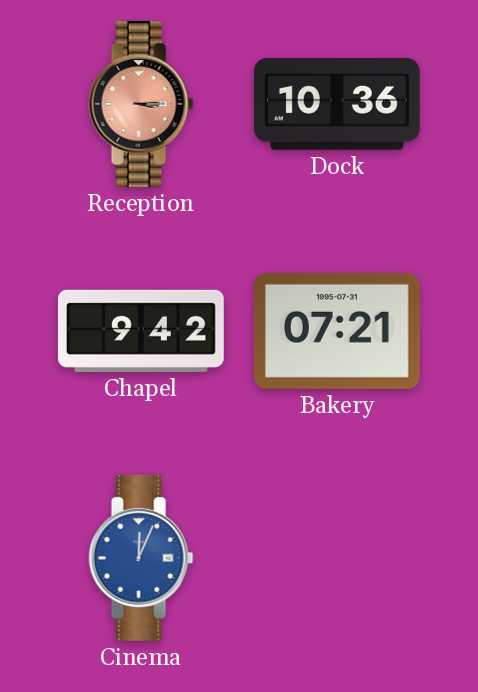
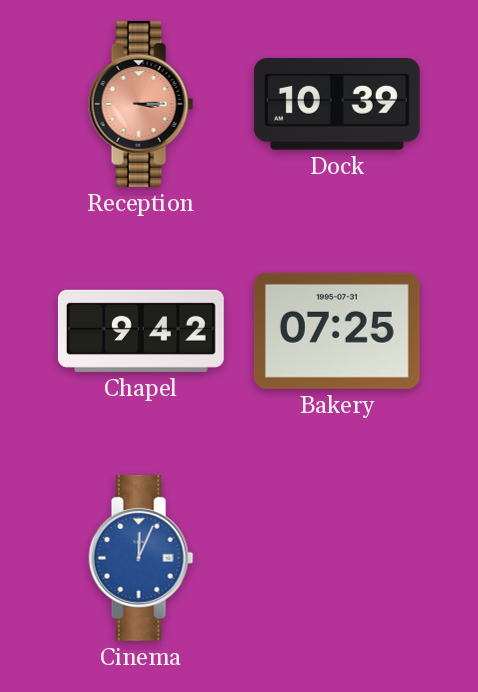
Dock: 10:36 -> 10:39 (337, 105)
Bakery: 07:21 -> 07:25 (337, 331)
